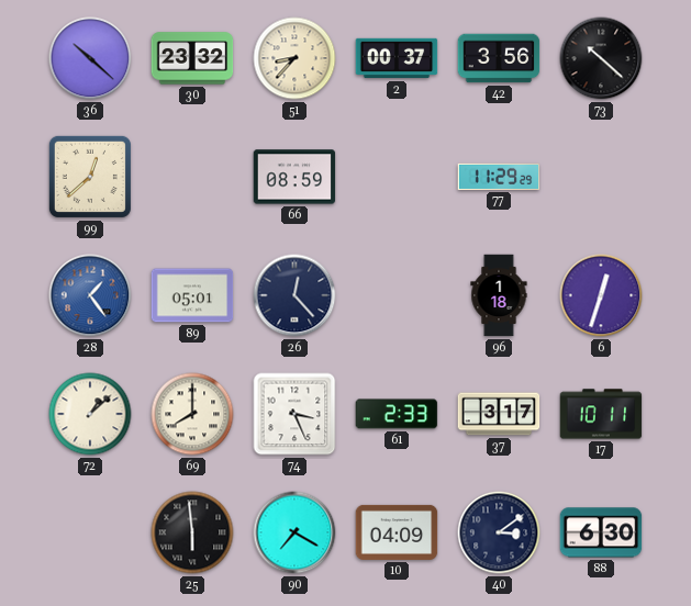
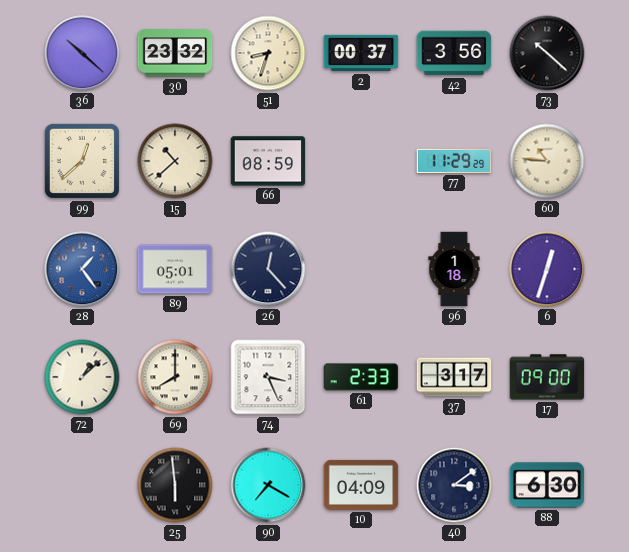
51: 8:37 -> 8:33 (268, 53)
15: none -> 10:38 (175, 161)
60: none -> 10:46 (547, 161)
17: 10:11 -> 09:00 (547, 377)
